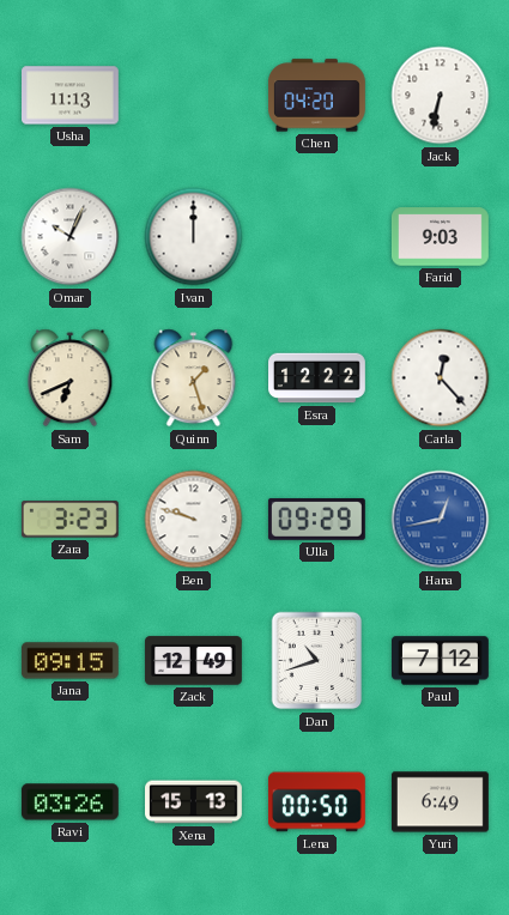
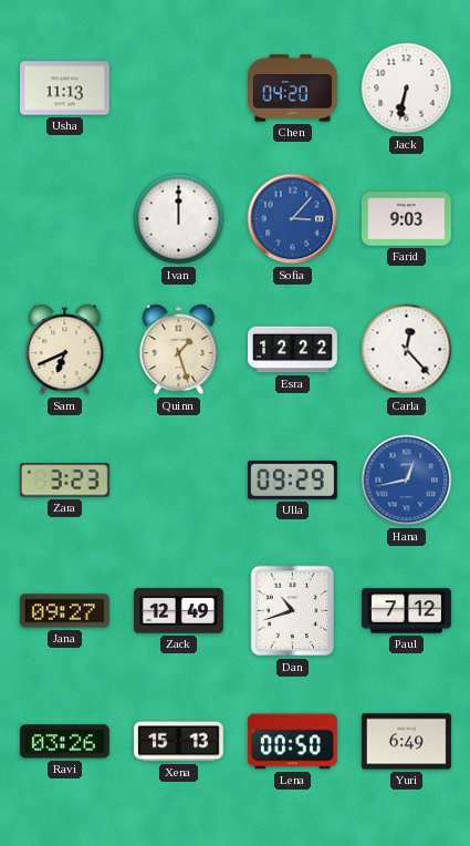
Omar: 10:04 -> none (71, 237)
Sofia: none -> 3:07 (293, 219)
Ben: 9:48 -> none (194, 520)
Jana: 09:15 -> 09:27 (64, 611)
